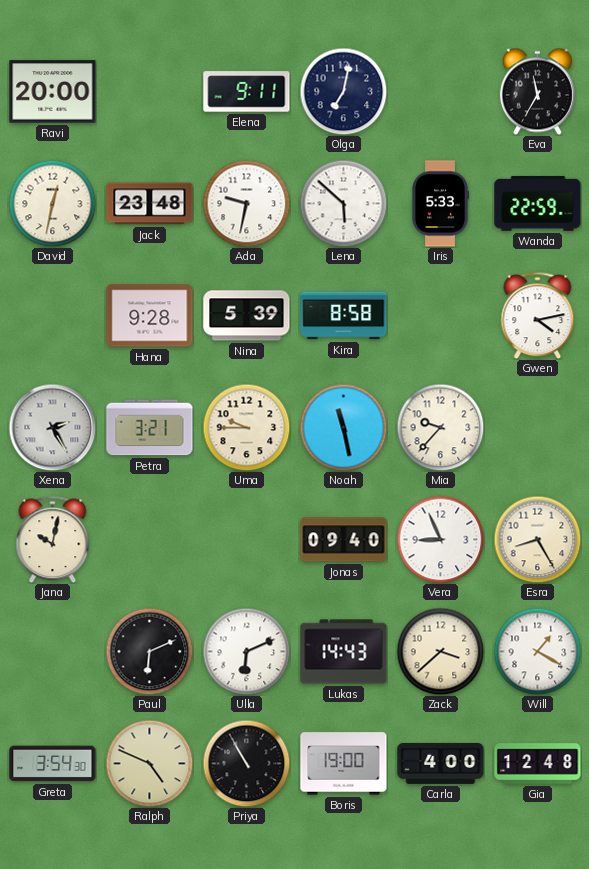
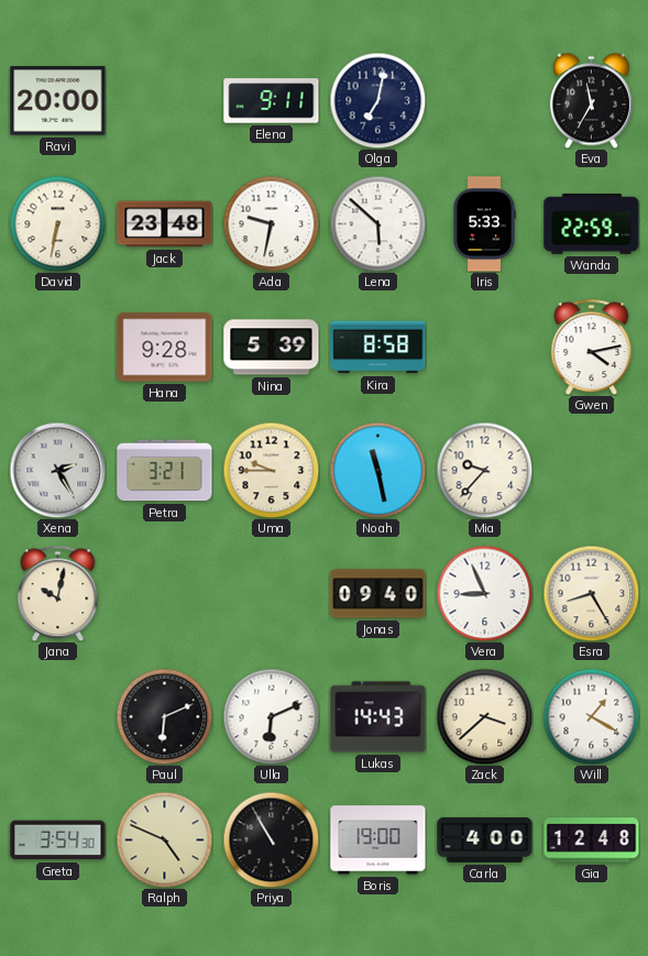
David: 12:32 -> 6:32 (57, 223)
